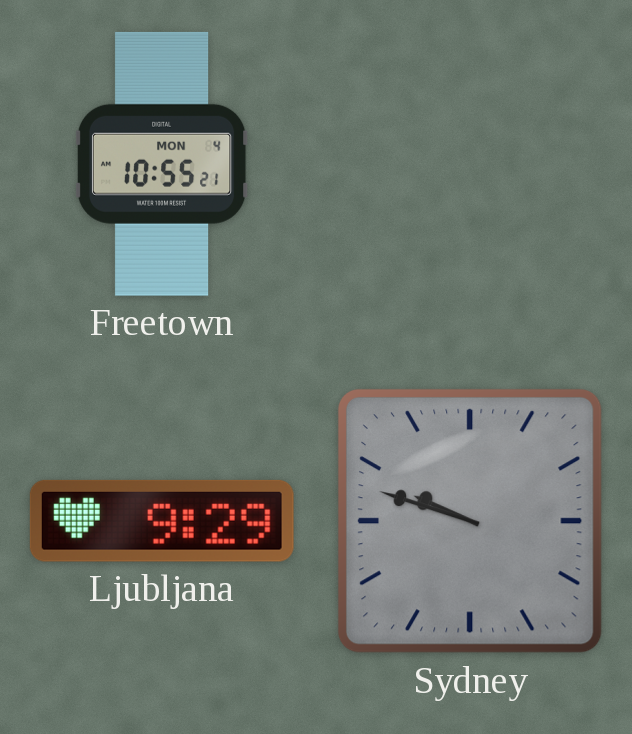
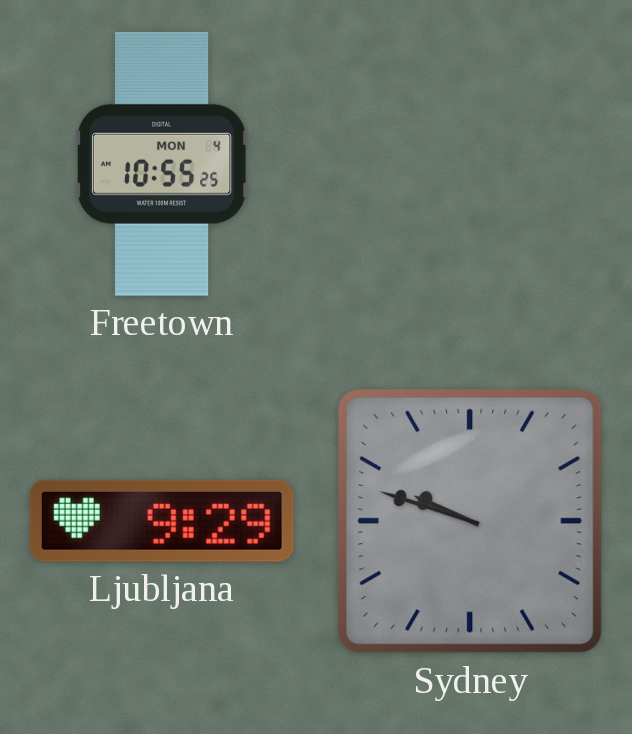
Freetown: 10:55:21 -> 10:55:25 (162, 164)
